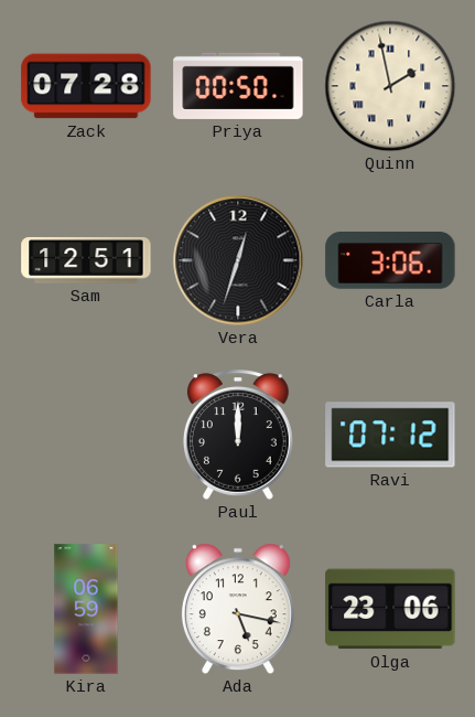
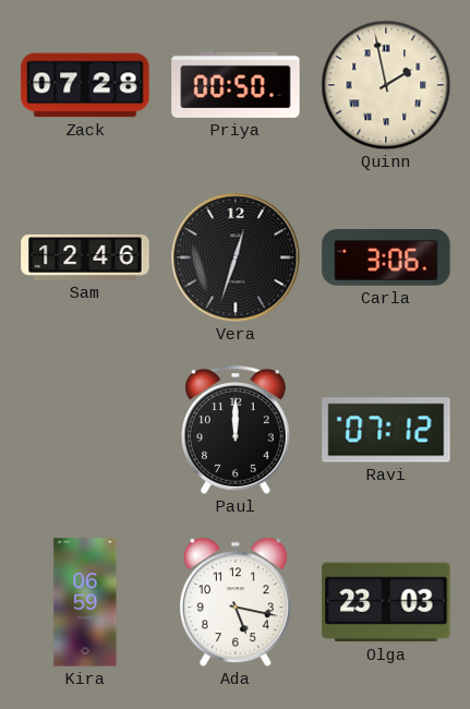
Sam: 12:51 -> 12:46 (85, 257)
Olga: 23:06 -> 23:03 (386, 602)
